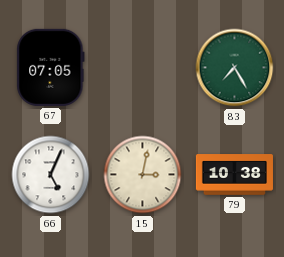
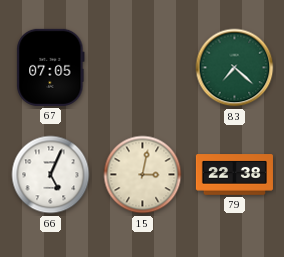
83: 7:25 -> 7:22 (235, 68)
79: 10:38 -> 22:38 (234, 175)
